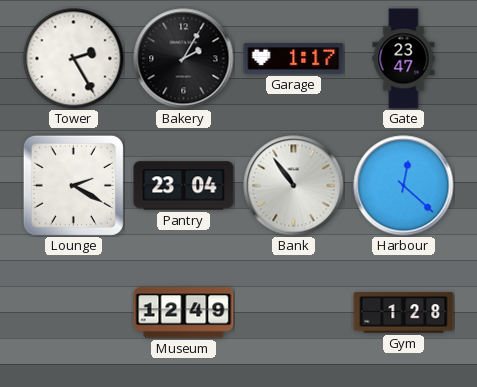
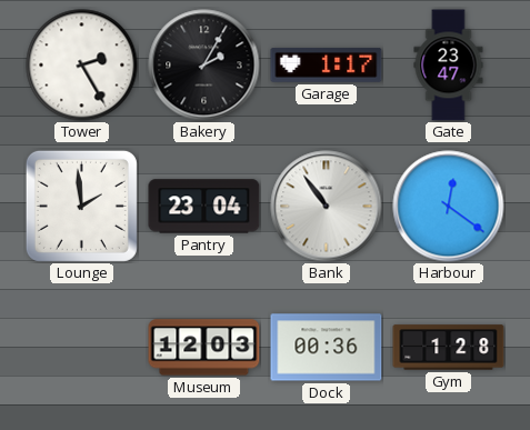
Lounge: 2:20 -> 1:59 (81, 206)
Harbour: 12:22 -> 12:21 (449, 207)
Museum: 12:49 -> 12:03 (204, 348)
Dock: none -> 00:36 (327, 348)
